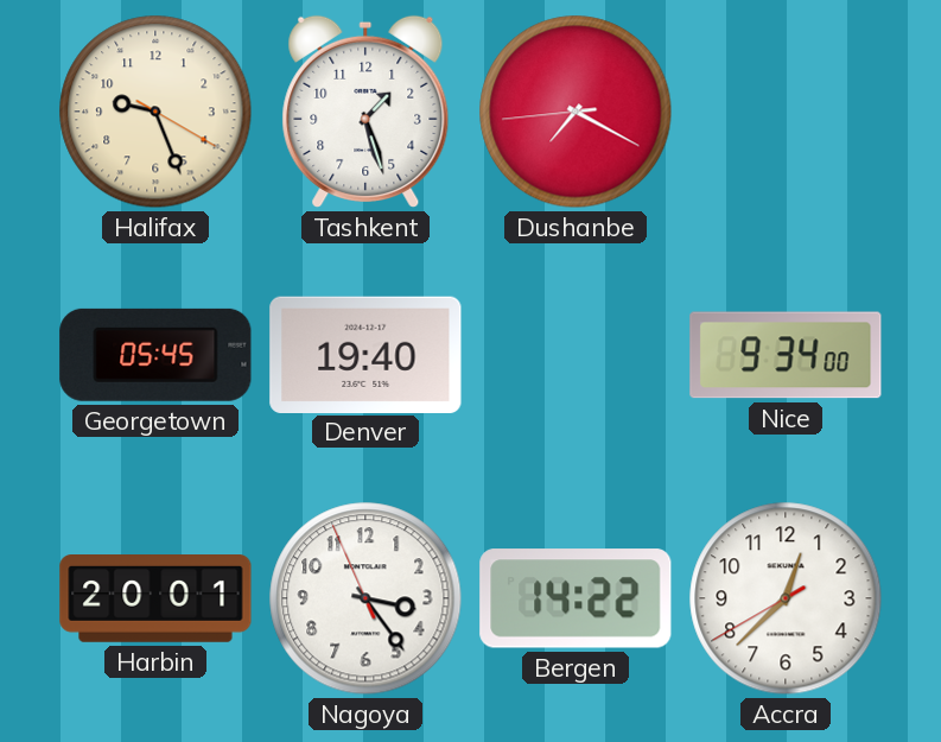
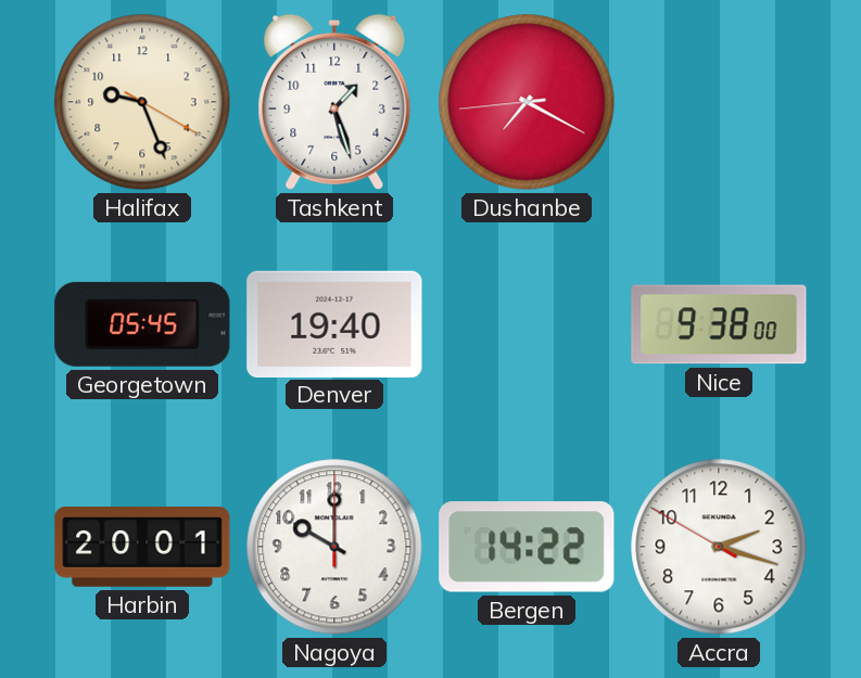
Nice: 9:34 -> 9:38 (719, 324)
Nagoya: 3:23 -> 10:00 (334, 547)
Accra: 12:37 -> 2:17 (719, 547)
